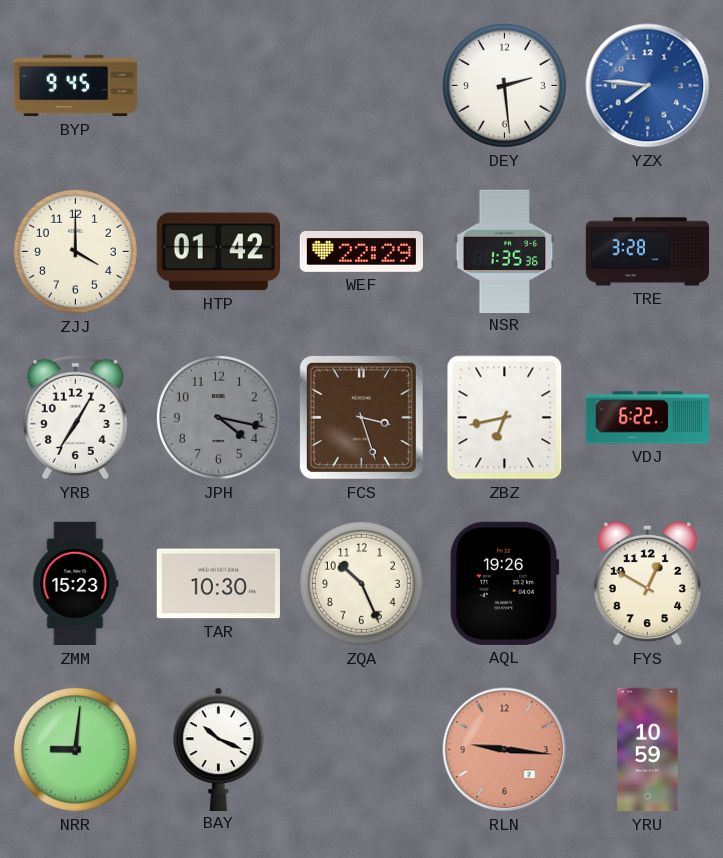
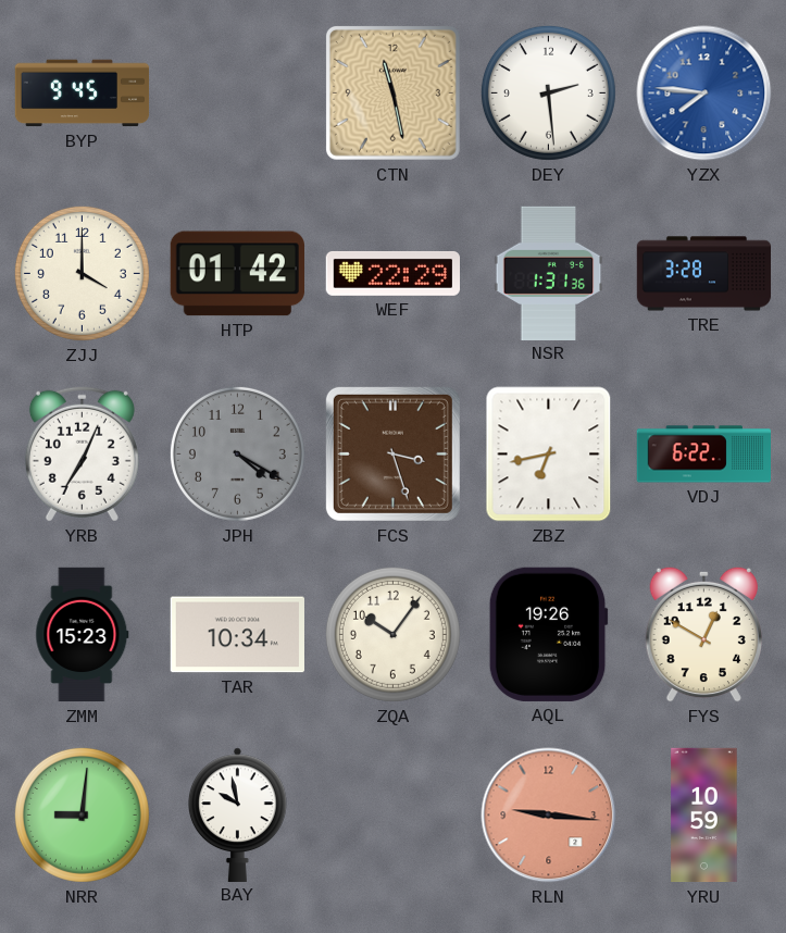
CTN: none -> 11:28 (392, 92)
NSR: 1:35 -> 1:31 (549, 273)
YRB: 7:05 -> 7:04 (82, 453)
JPH: 4:17 -> 4:20 (237, 453)
TAR: 10:30 -> 10:34 (237, 635)
ZQA: 10:26 -> 10:06 (392, 634)
BAY: 10:19 -> 9:58 (238, 814)
